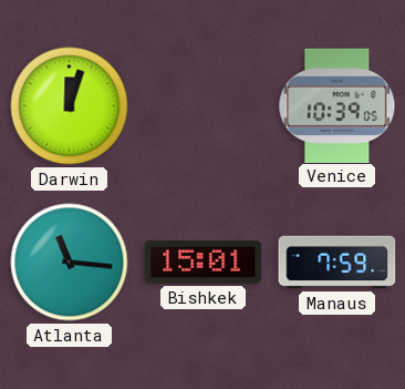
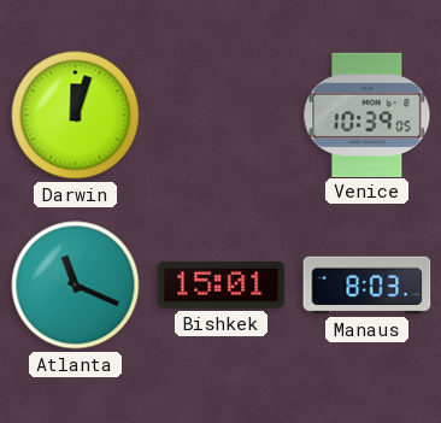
Atlanta: 11:16 -> 11:19 (76, 286)
Manaus: 7:59 -> 8:03 (367, 286)
